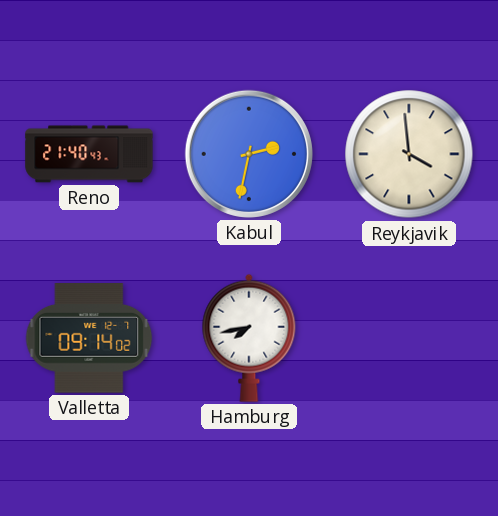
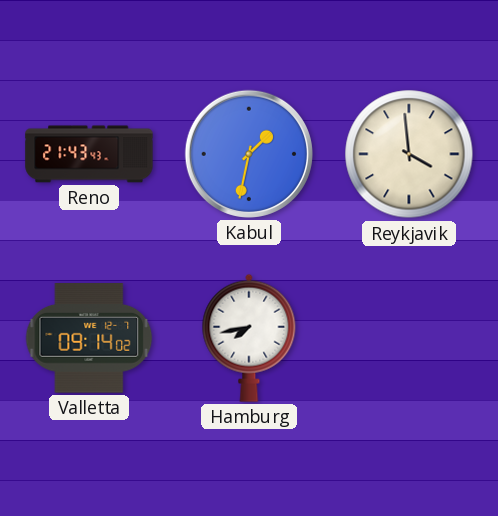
Reno: 21:40 -> 21:43 (89, 154)
Kabul: 2:32 -> 1:32 (249, 154)
